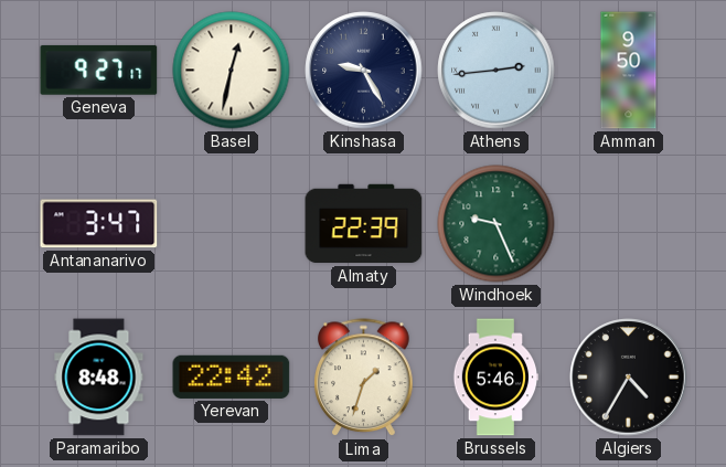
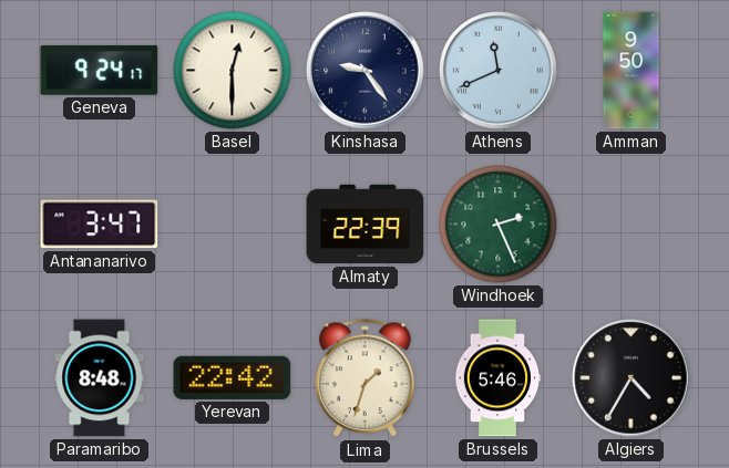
Geneva: 9:27 -> 9:24 (100, 70)
Basel: 12:32 -> 12:30 (233, 71)
Kinshasa: 9:25 -> 9:24 (366, 71)
Athens: 2:44 -> 11:41 (499, 71)
Windhoek: 9:26 -> 2:26 (499, 225)
